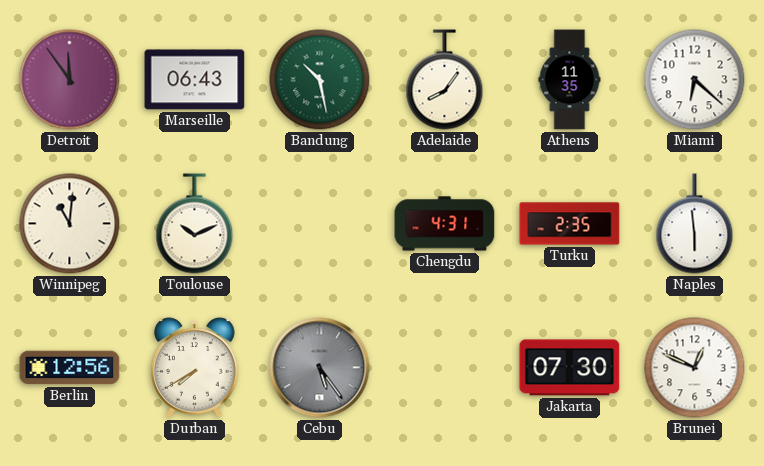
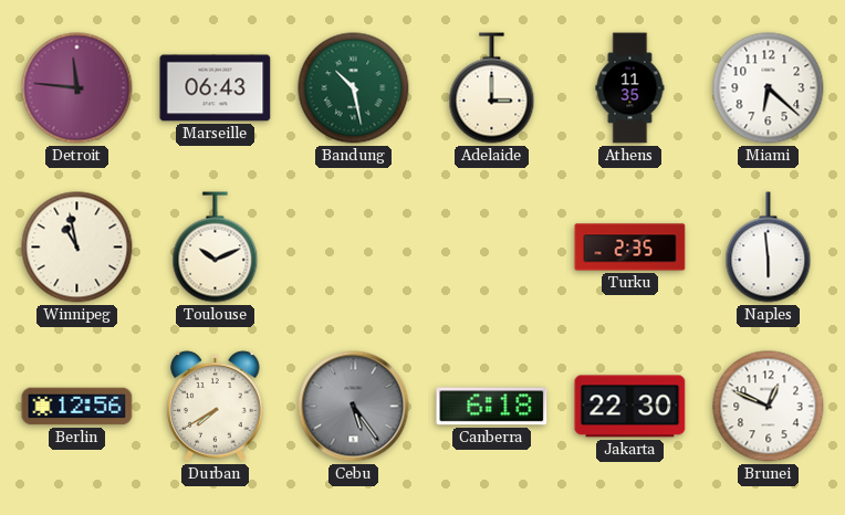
Detroit: 11:54 -> 11:46 (77, 88)
Adelaide: 8:06 -> 3:00 (492, 88)
Winnipeg: 11:01 -> 10:58 (77, 248)
Chengdu: 4:31 -> none (445, 224)
Canberra: none -> 6:18 (492, 407)
Jakarta: 07:30 -> 22:30 (630, 407)
